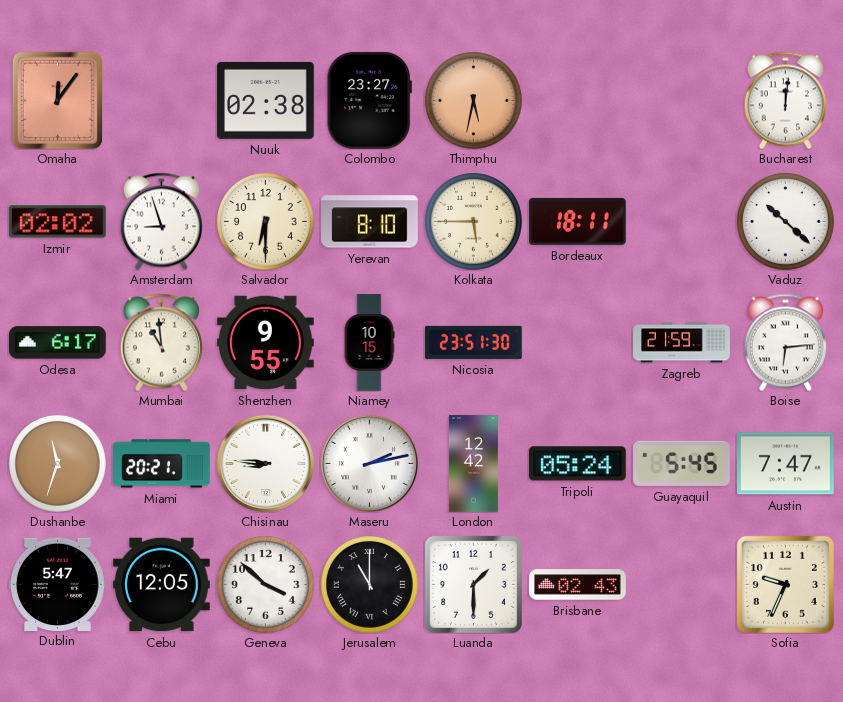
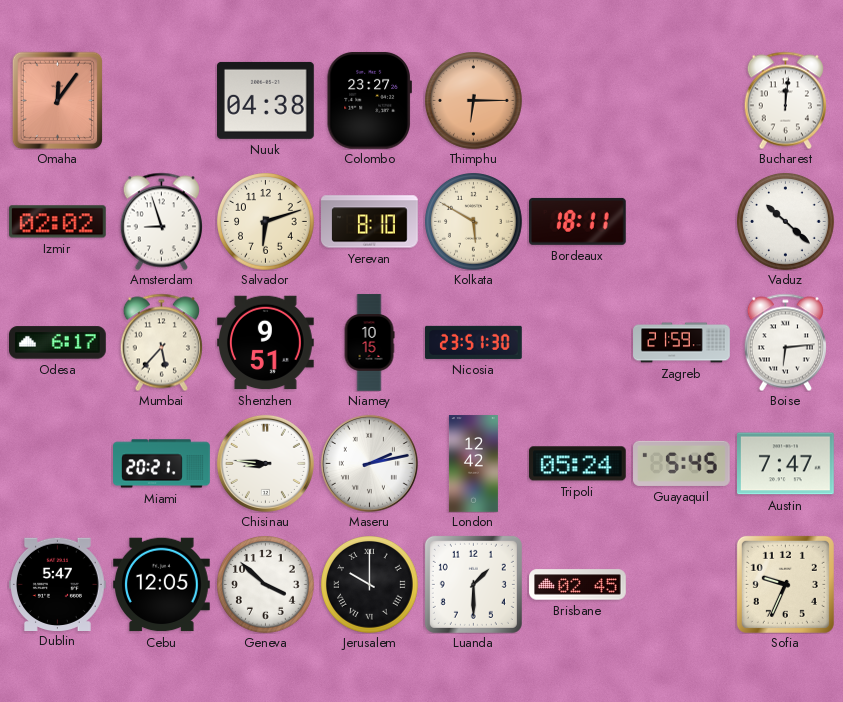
Nuuk: 02:38 -> 04:38 (266, 100)
Thimphu: 5:32 -> 6:15 (474, 101)
Salvador: 6:30 -> 6:12 (266, 222)
Kolkata: 5:45 -> 5:50 (474, 222)
Mumbai: 10:59 -> 5:37 (161, 342)
Shenzhen: 9:55 -> 9:51 (266, 343)
Dushanbe: 11:33 -> none (58, 464)
Jerusalem: 11:00 -> 10:00 (370, 585)
Brisbane: 02:43 -> 02:45 (578, 585)
